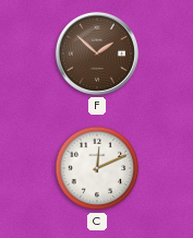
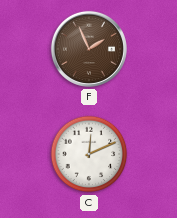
F: 1:52 -> 1:56 (89, 49)
